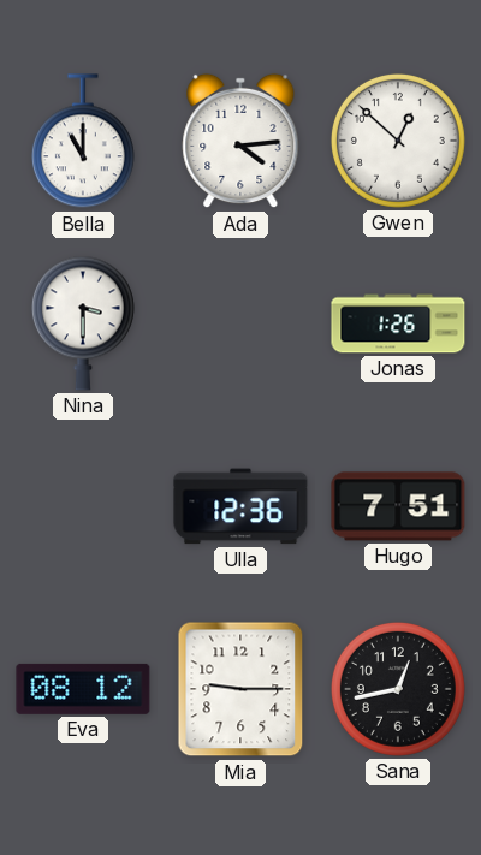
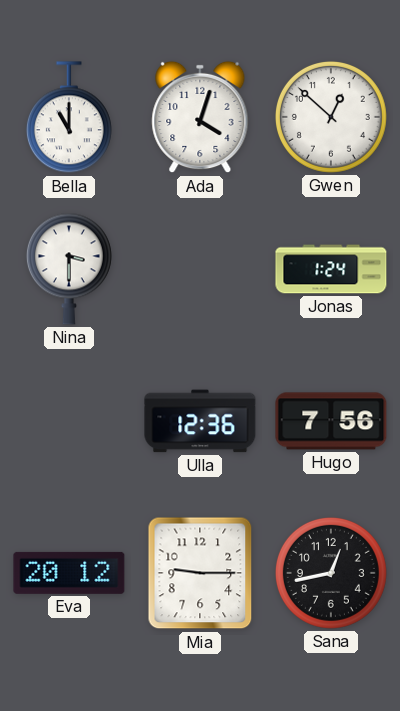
Ada: 4:14 -> 4:03 (200, 117)
Jonas: 1:26 -> 1:24 (331, 269)
Hugo: 7:51 -> 7:56 (331, 421)
Eva: 08:12 -> 20:12 (69, 573)
